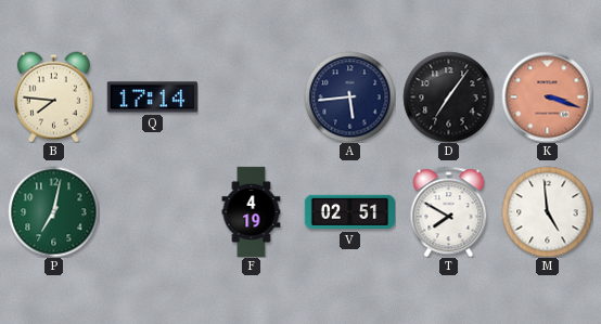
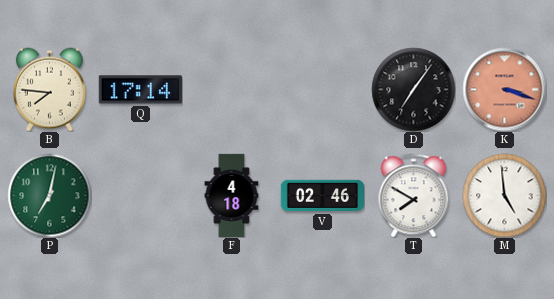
A: 5:44 -> none (349, 96)
F: 4:19 -> 4:18 (232, 195)
V: 02:51 -> 02:46 (322, 196)
